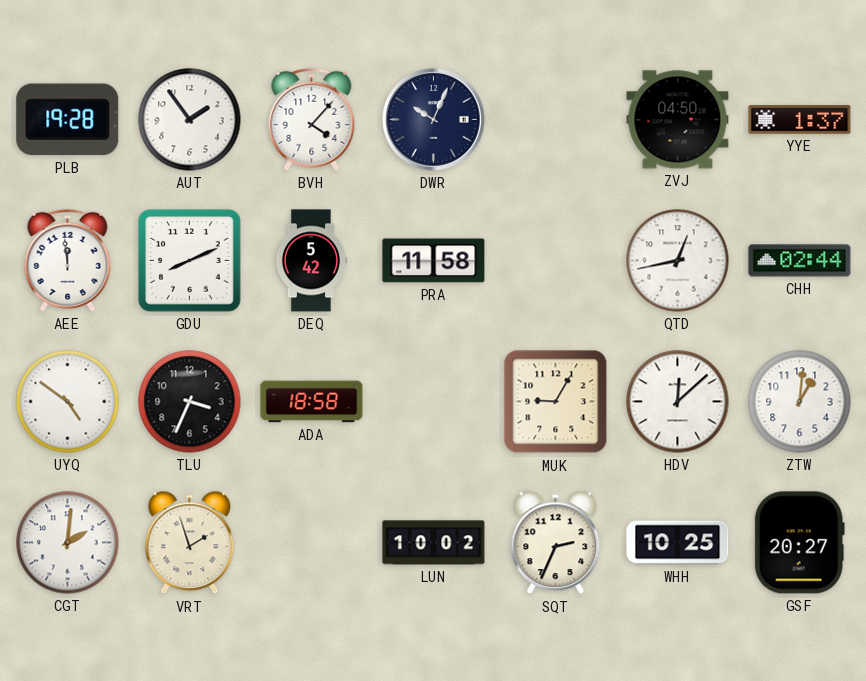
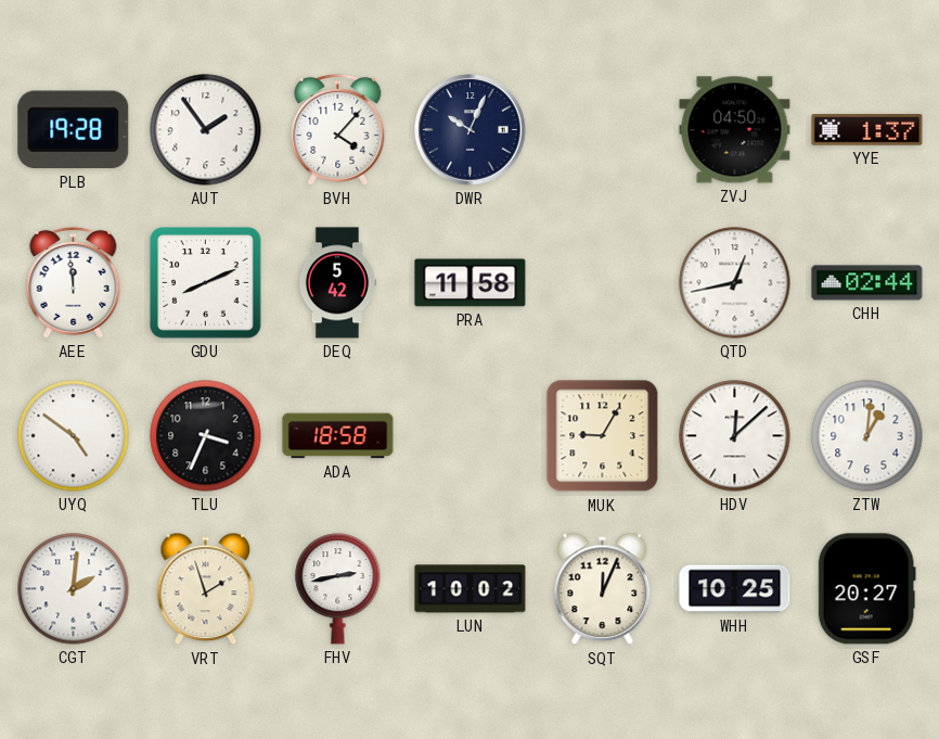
FHV: none -> 2:43 (338, 589)
SQT: 2:34 -> 12:04 (603, 589)
